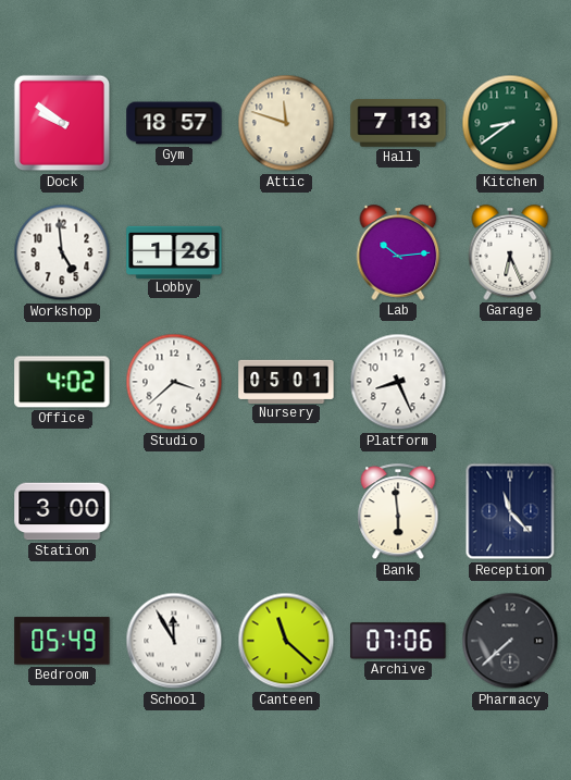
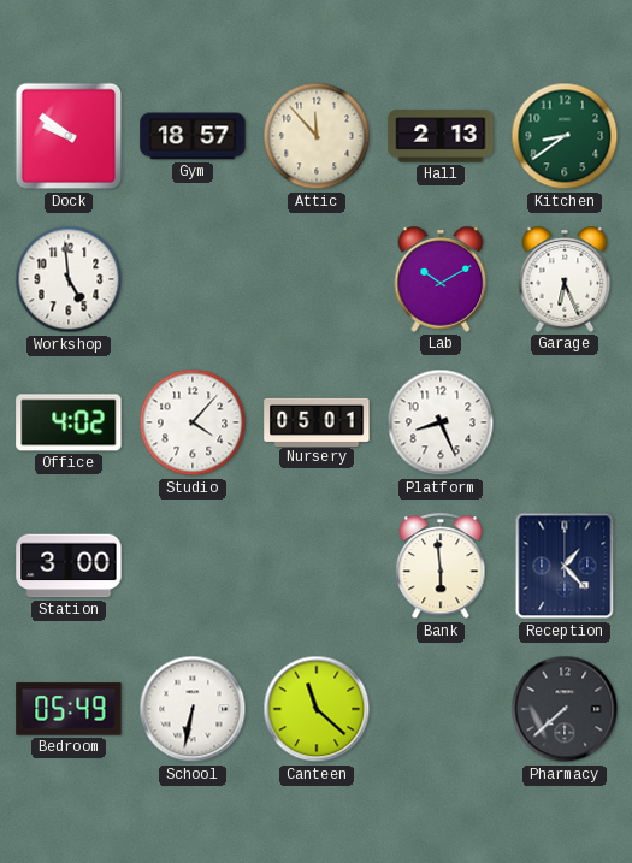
Attic: 11:48 -> 11:53 (317, 136)
Hall: 7:13 -> 2:13 (441, 136)
Lobby: 1:26 -> none (174, 251)
Lab: 10:14 -> 10:10 (441, 279)
Studio: 3:38 -> 4:07 (193, 422)
Reception: 11:23 -> 1:23 (565, 566)
School: 11:55 -> 6:32 (193, 709)
Archive: 07:06 -> none (398, 641)
